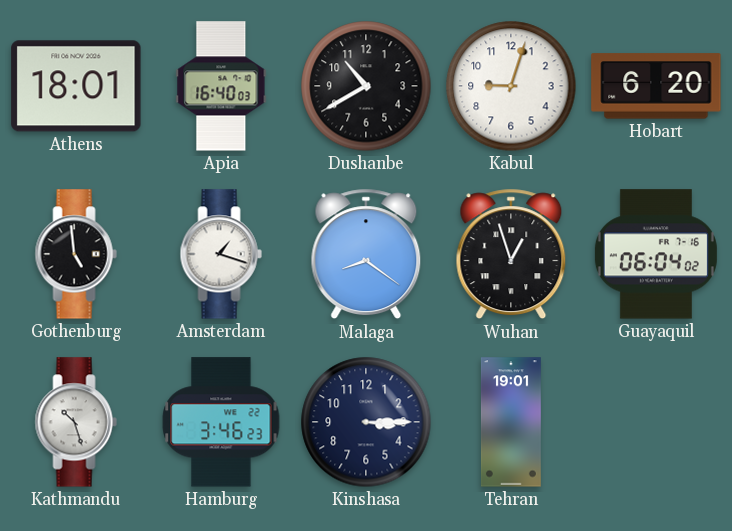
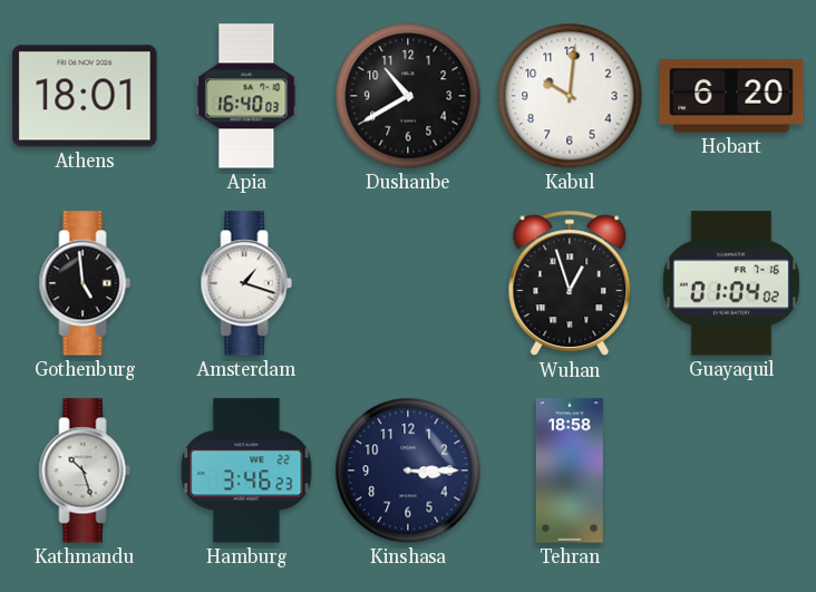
Kabul: 9:03 -> 10:01 (570, 96)
Malaga: 8:21 -> none (366, 254)
Guayaquil: 06:04 -> 01:04 (731, 283)
Tehran: 19:01 -> 18:58 (570, 470)
